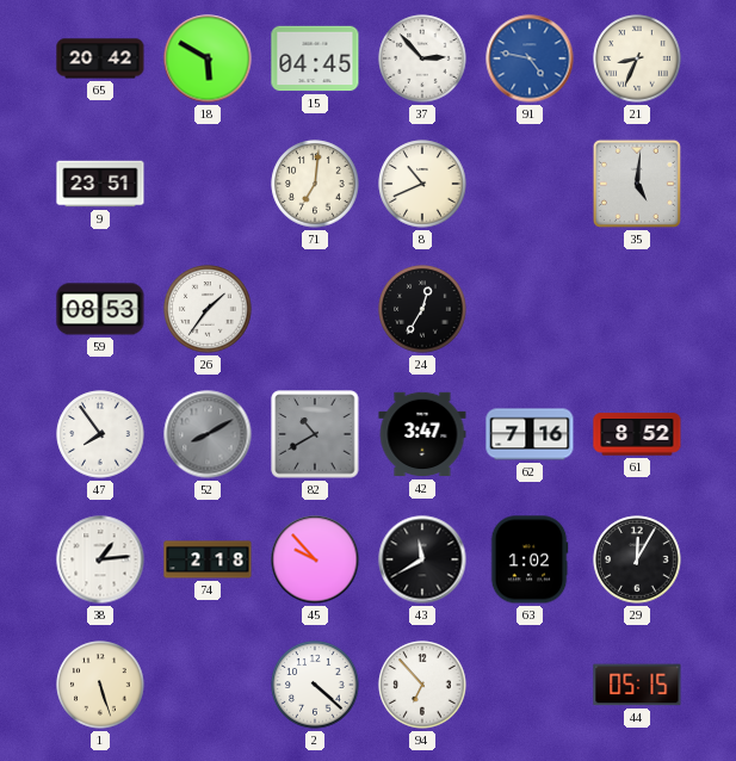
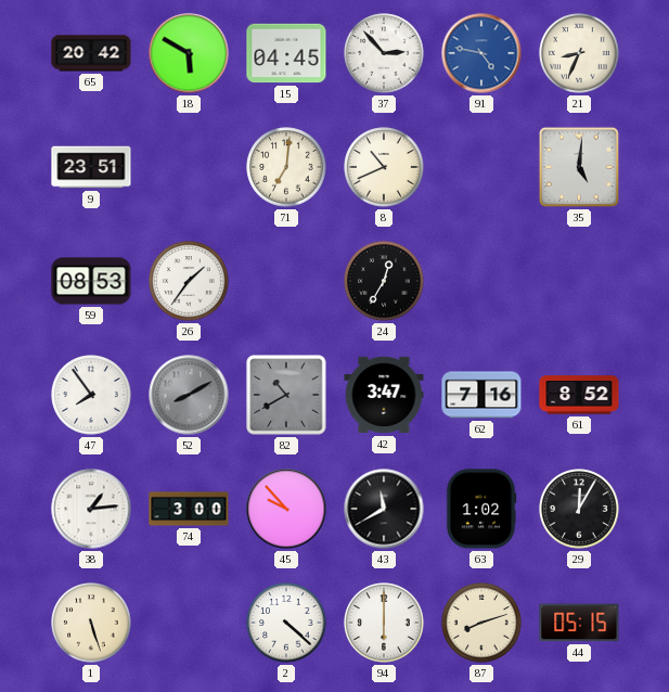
74: 2:18 -> 3:00 (189, 509)
94: 6:53 -> 6:00 (384, 623)
87: none -> 8:12 (481, 623)
